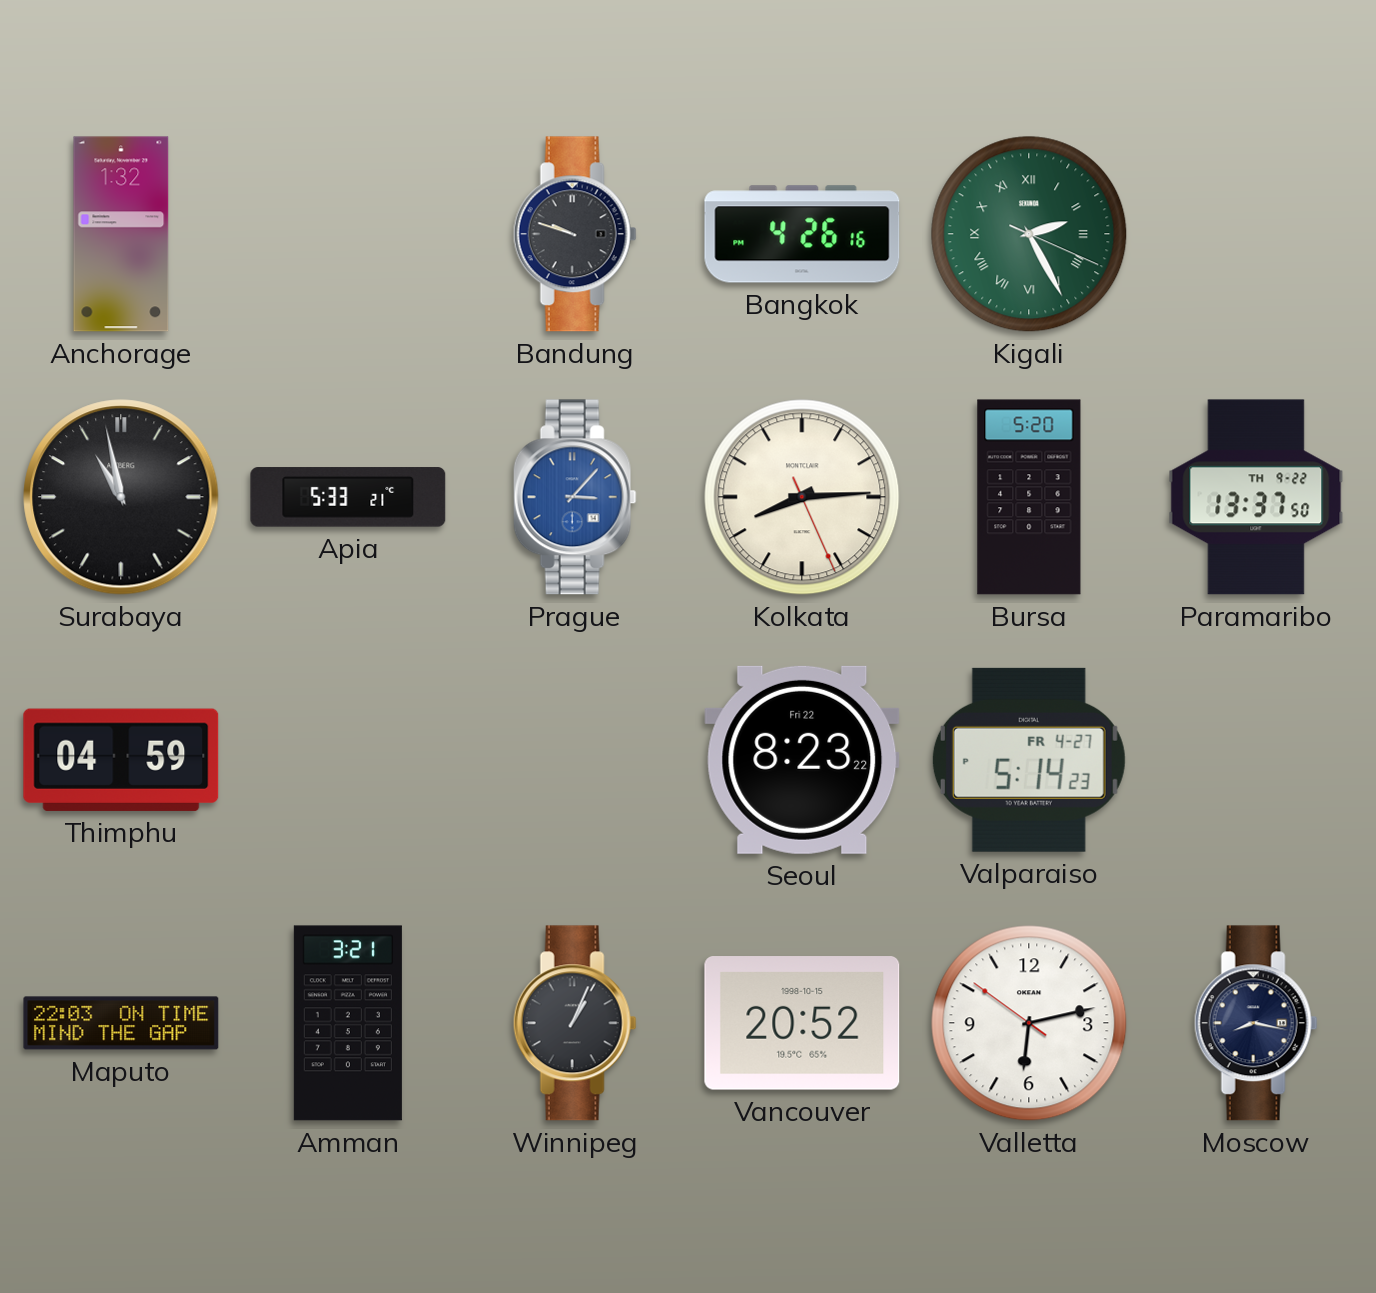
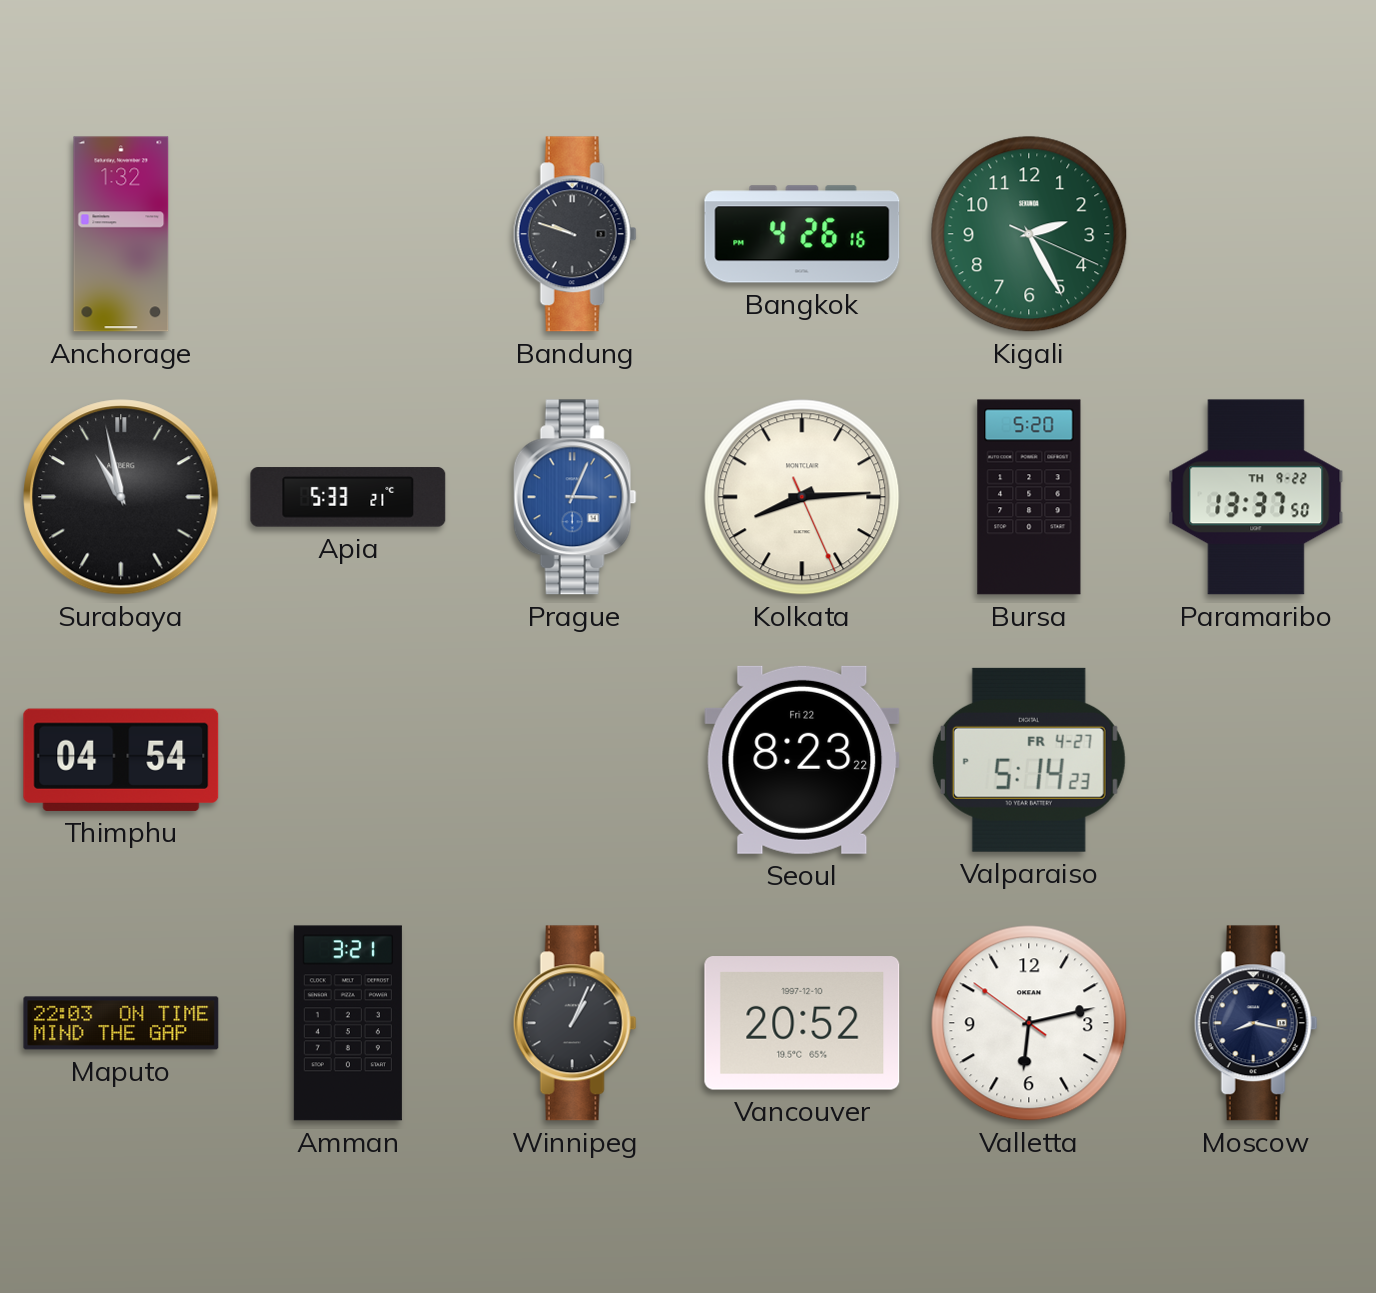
Kigali numerals: Roman -> Arabic (1029, 234)
Prague: 3:07 -> 3:04 (575, 497)
Thimphu: 04:59 -> 04:54 (121, 760)
Vancouver date: 1998-10-15 -> 1997-12-10 (802, 1023)
